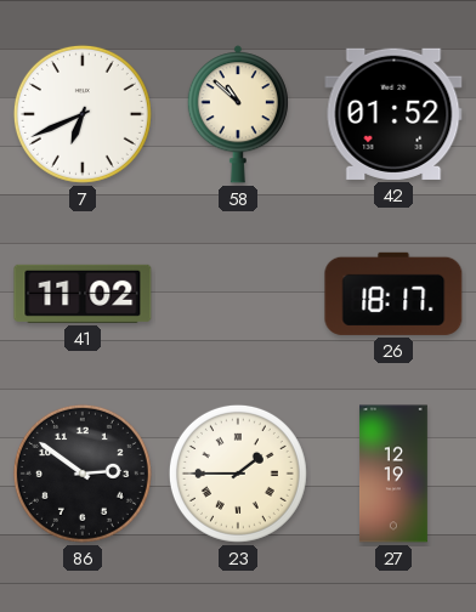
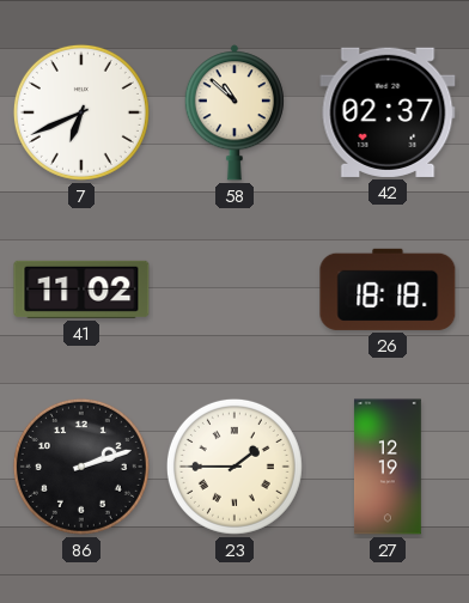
42: 01:52 -> 02:37 (388, 112)
26: 18:17 -> 18:18 (388, 290)
86: 2:51 -> 2:12 (81, 467)
